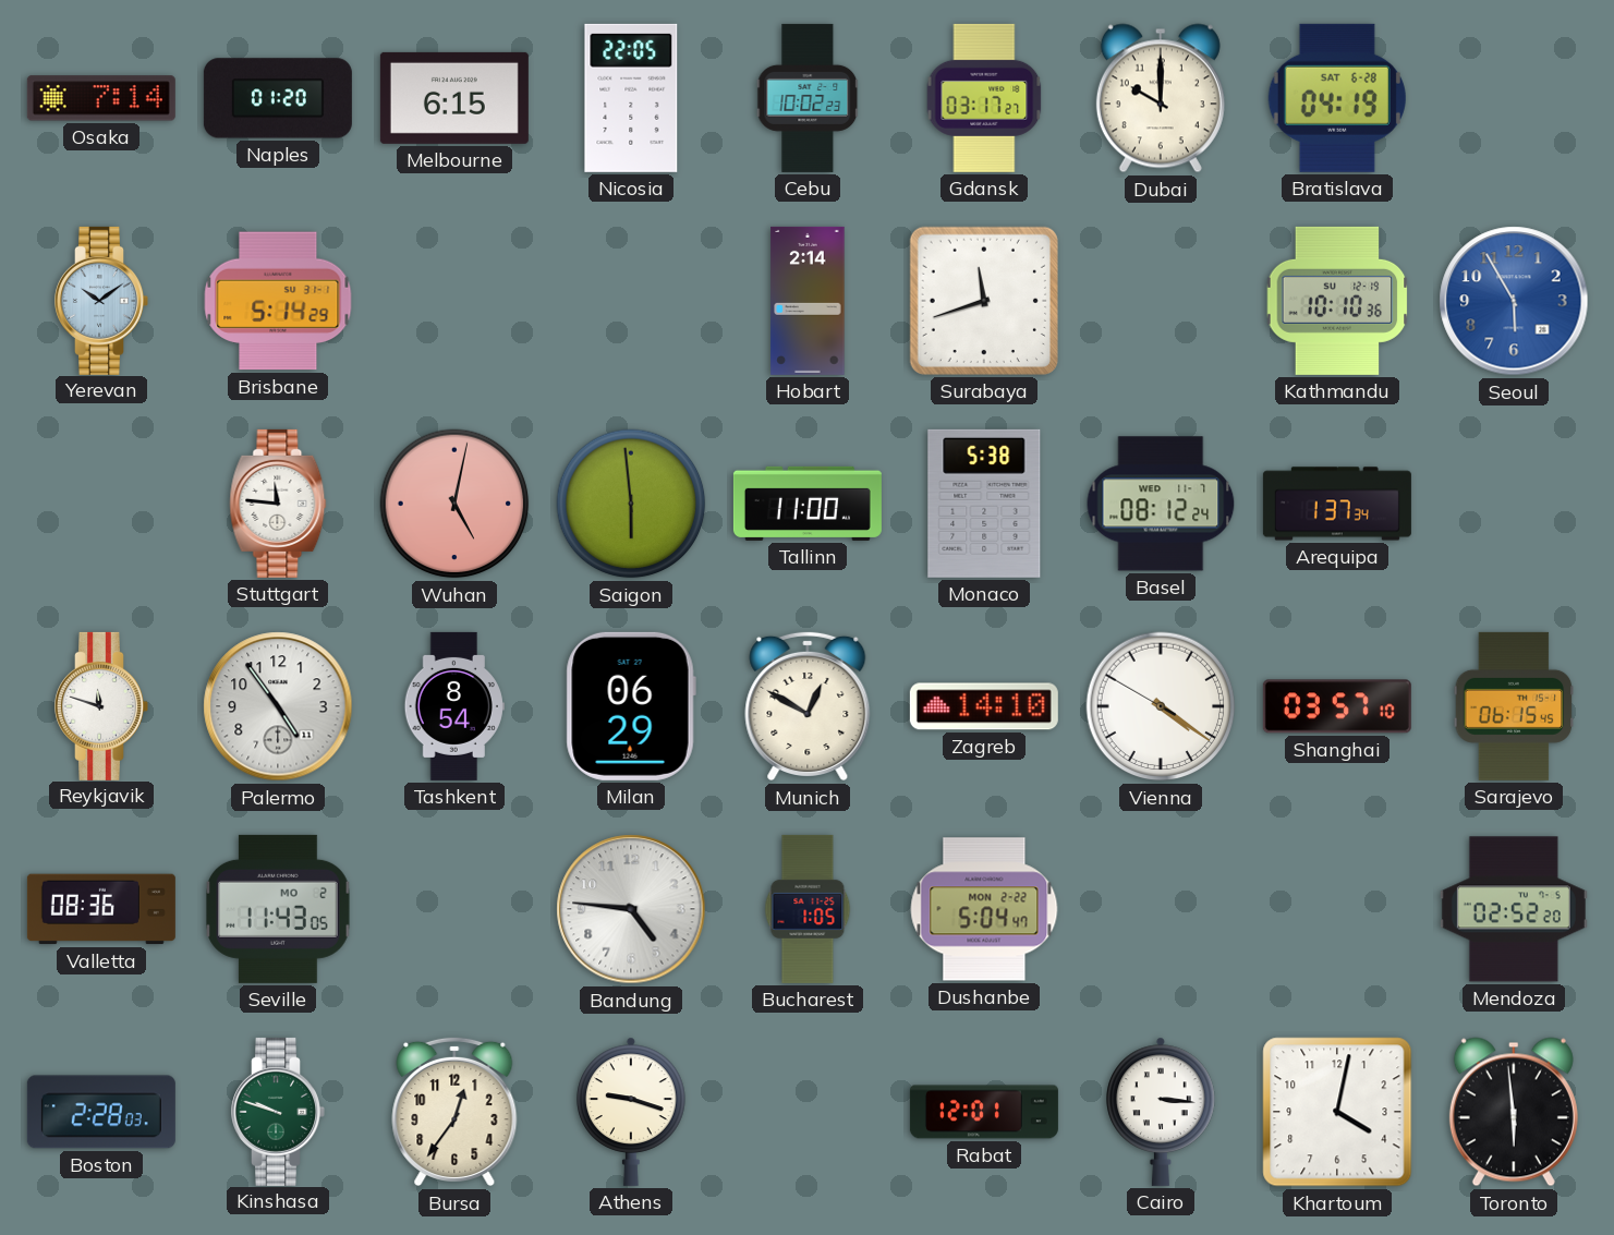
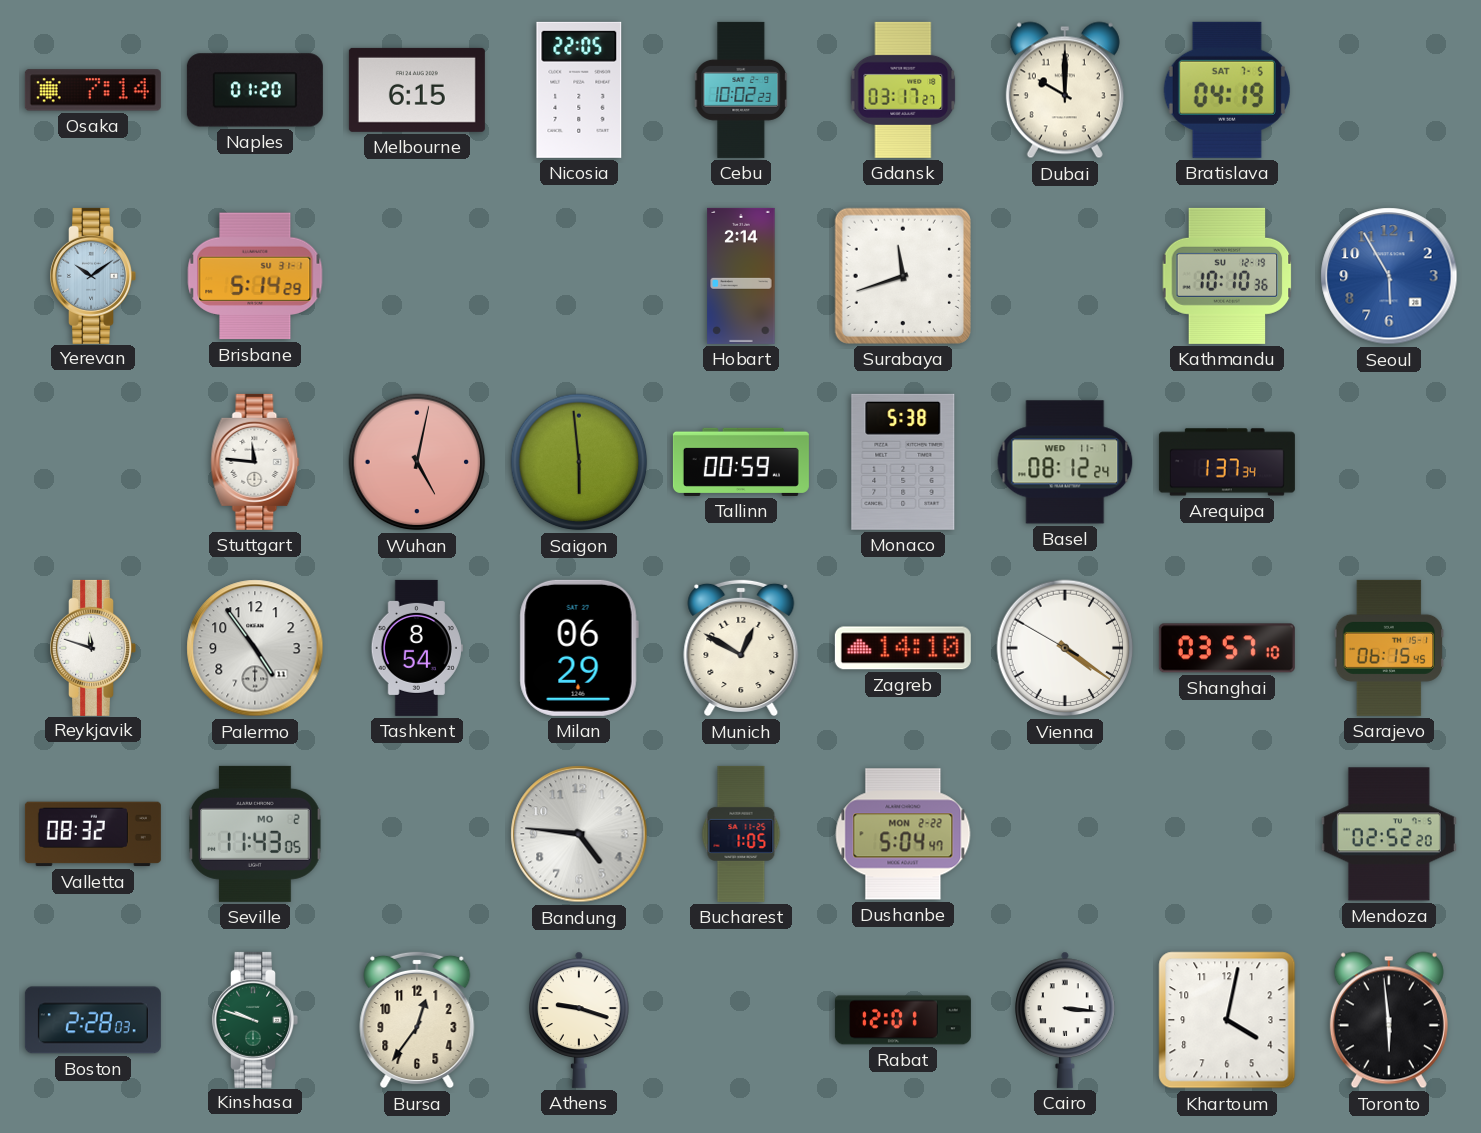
Bratislava date: SAT 6-28 -> SAT 7-5 (1227, 90)
Tallinn: 11:00 -> 00:59 (741, 462)
Valletta: 08:36 -> 08:32 (93, 834)
